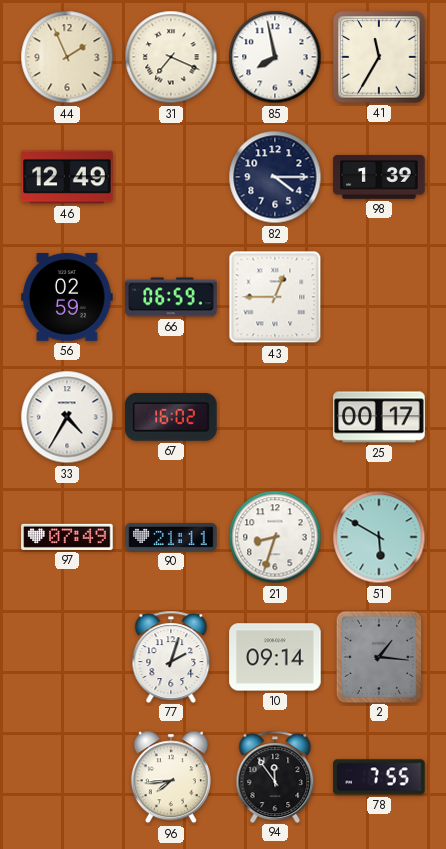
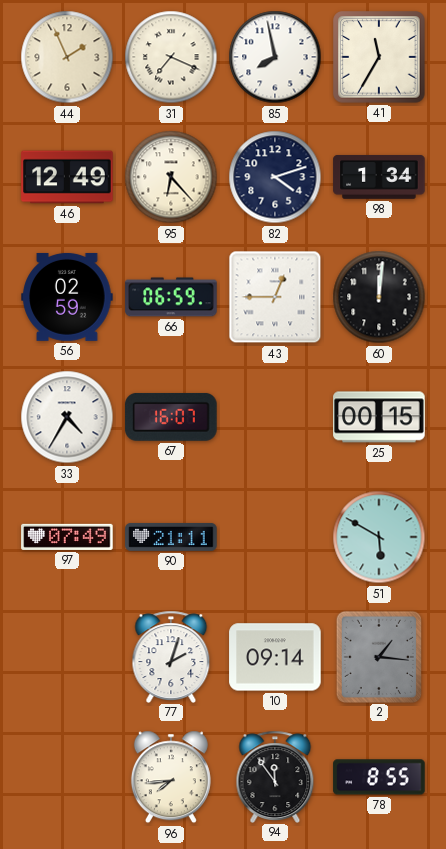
95: none -> 6:23 (171, 177)
82: 4:15 -> 4:12 (275, 177)
98: 1:39 -> 1:34 (379, 177)
60: none -> 12:01 (379, 297)
67: 16:02 -> 16:07 (171, 417)
25: 00:17 -> 00:15 (379, 417)
21: 8:33 -> none (275, 537)
78: 7:55 -> 8:55 (379, 777)
